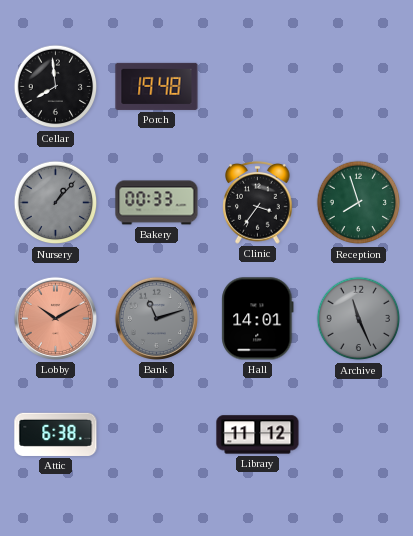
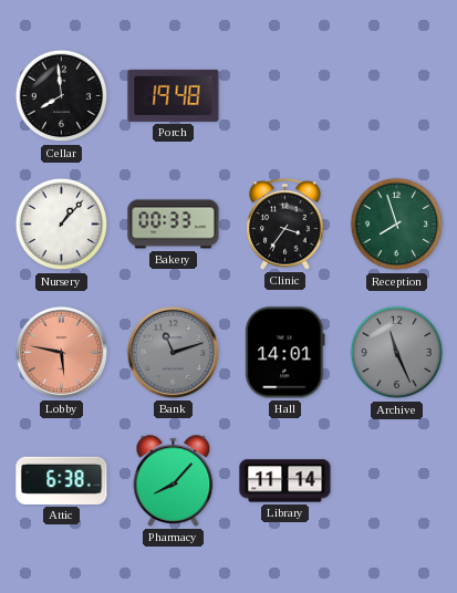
Nursery dial: grey -> white (62, 225)
Lobby: 10:10 -> 5:47 (61, 352)
Pharmacy: none -> 8:07 (174, 481)
Library: 11:12 -> 11:14 (285, 481)
